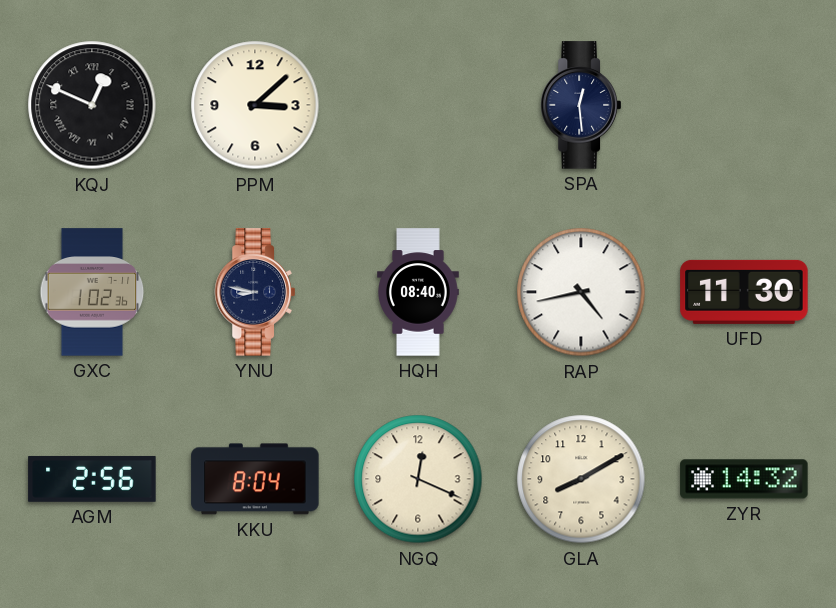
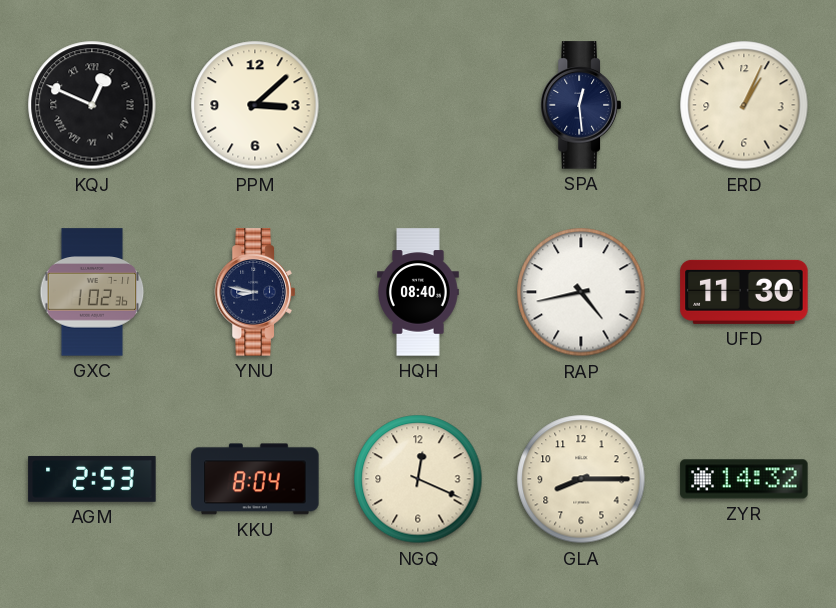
ERD: none -> 1:04 (744, 105)
AGM: 2:56 -> 2:53 (92, 479)
GLA: 8:10 -> 8:15 (581, 479)
